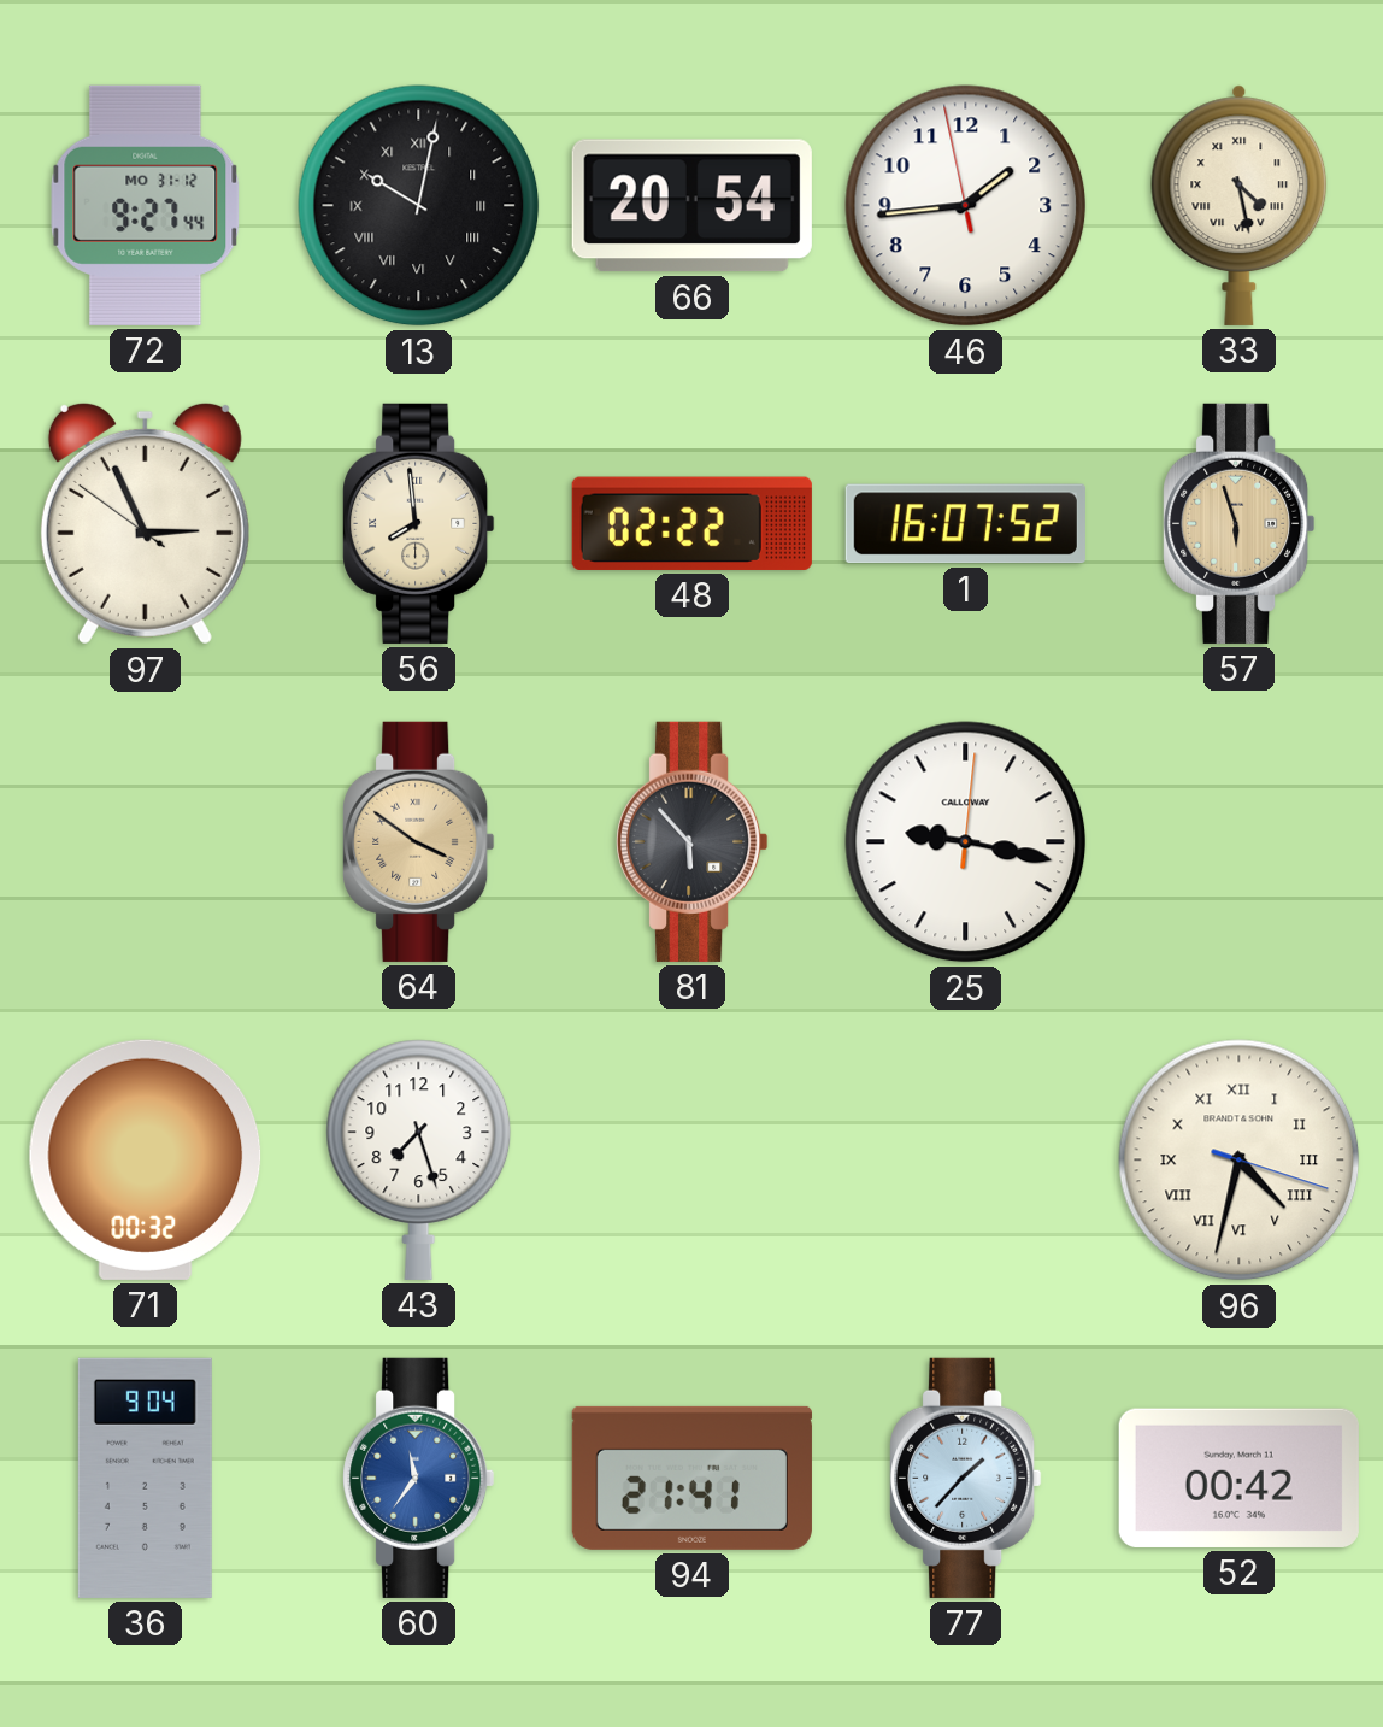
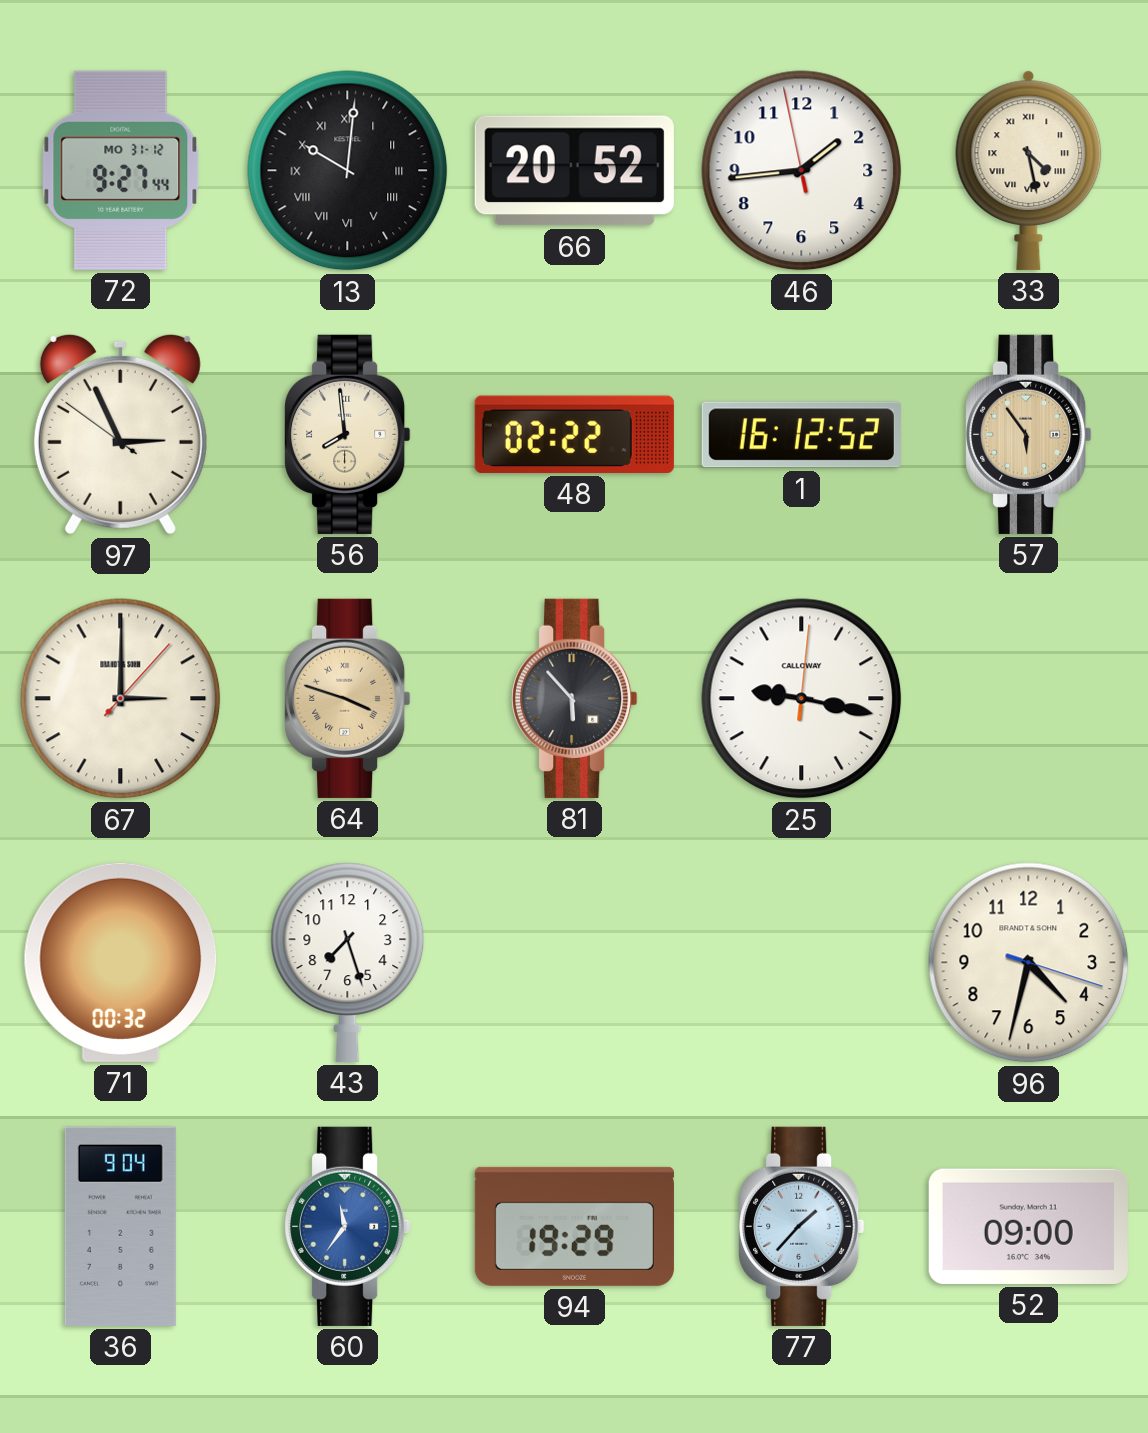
13: 10:02 -> 10:01 (348, 171)
66: 20:54 -> 20:52 (574, 171)
1: 16:07 -> 16:12 (801, 435)
57: 5:57 -> 5:54 (1029, 434)
67: none -> 3:00 (121, 699)
64: 3:51 -> 3:48 (348, 698)
96 numerals: Roman -> Arabic (1029, 963)
94: 21:41 -> 19:29 (574, 1226)
52: 00:42 -> 09:00 (1028, 1226)
